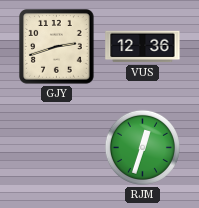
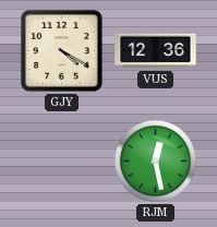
GJY: 2:42 -> 4:20 (62, 51)
RJM: 12:33 -> 12:28 (155, 160)
